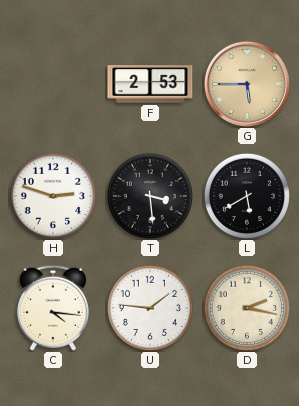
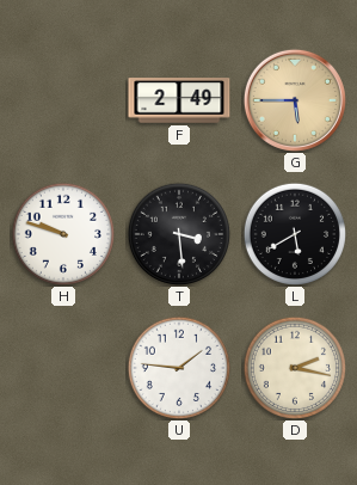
F: 2:53 -> 2:49 (179, 100)
H: 2:48 -> 9:48 (62, 233)
C: 4:16 -> none (53, 308)
